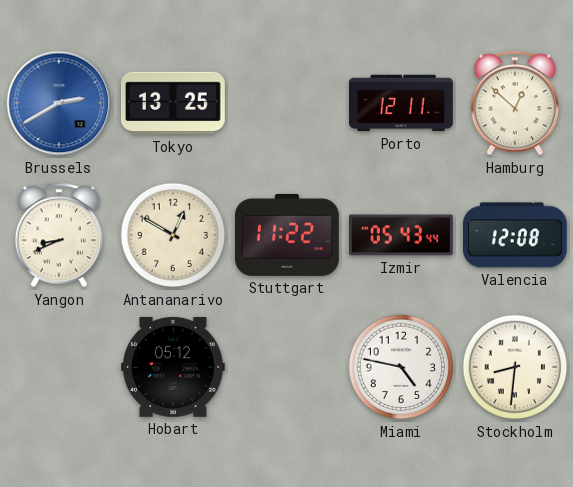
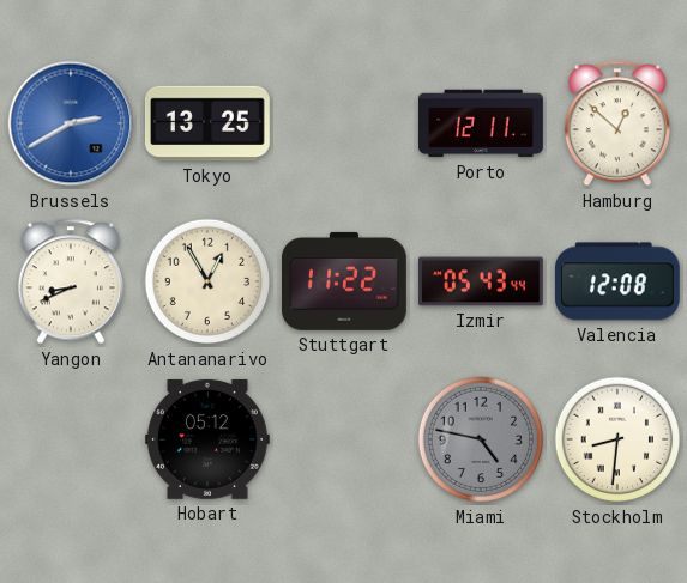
Antananarivo: 12:50 -> 12:55 (207, 281)
Miami dial: white -> grey (481, 439)
